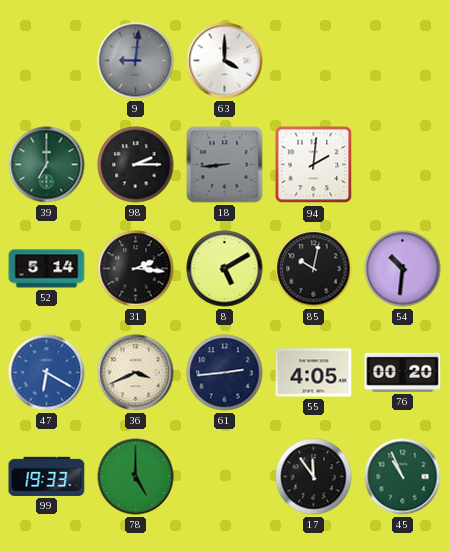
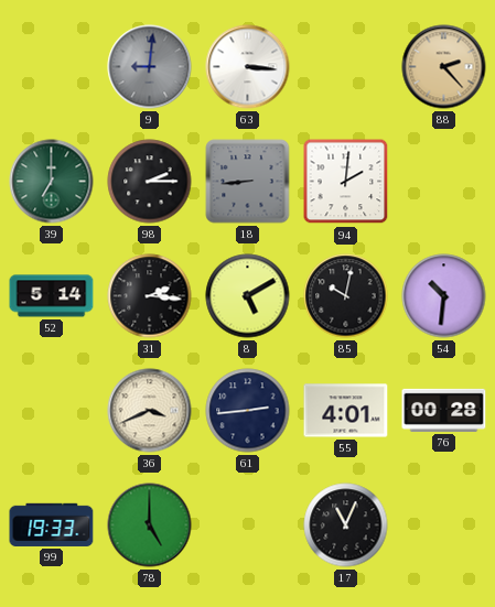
63: 4:00 -> 3:16 (248, 67)
88: none -> 2:23 (444, 67)
47: 6:20 -> none (47, 373)
55: 4:05 -> 4:01 (346, 411)
76: 00:20 -> 00:28 (444, 410)
17: 11:54 -> 11:04 (346, 525)
45: 10:56 -> none (403, 477)
